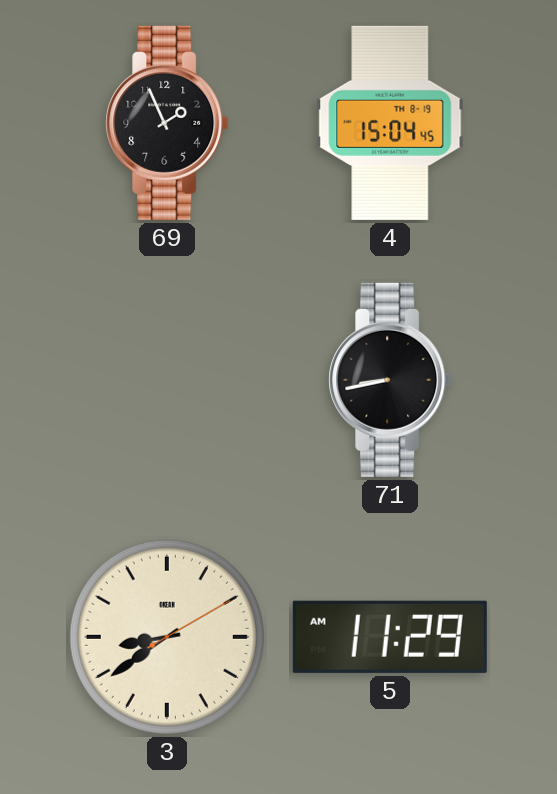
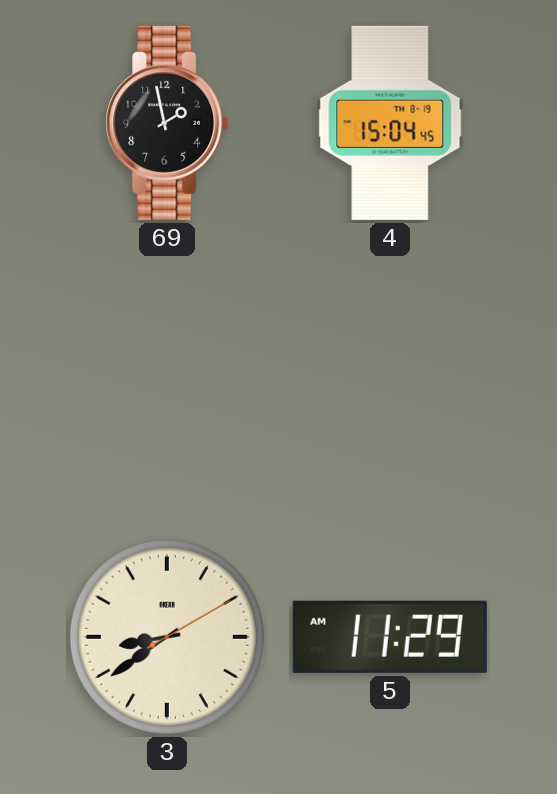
69: 1:56 -> 1:58 (167, 123)
71: 8:43 -> none (390, 380)
